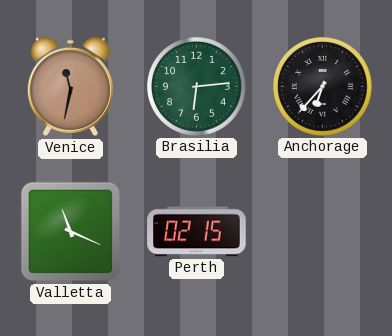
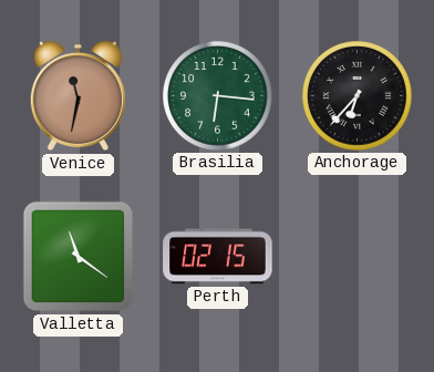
Brasilia: 6:14 -> 6:16 (218, 96)
Valletta: 11:19 -> 11:21 (79, 257)
